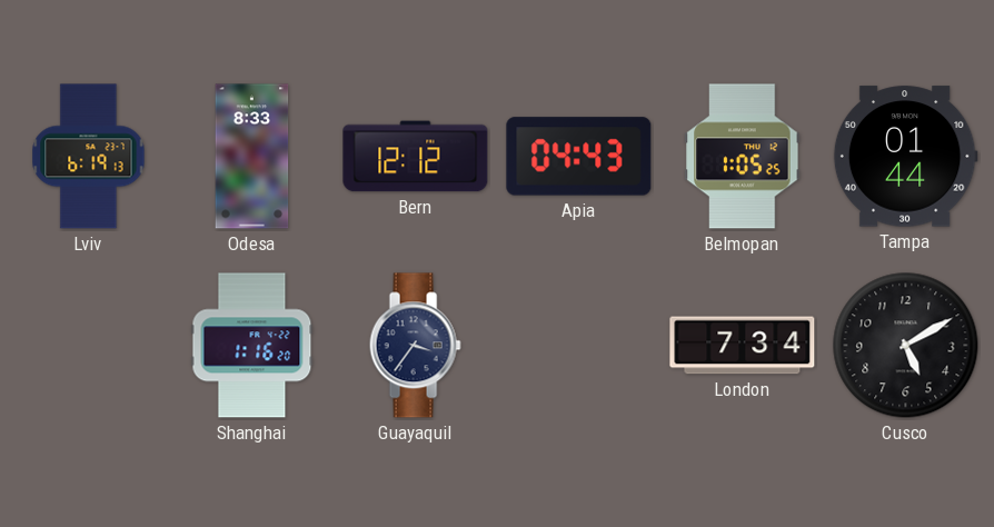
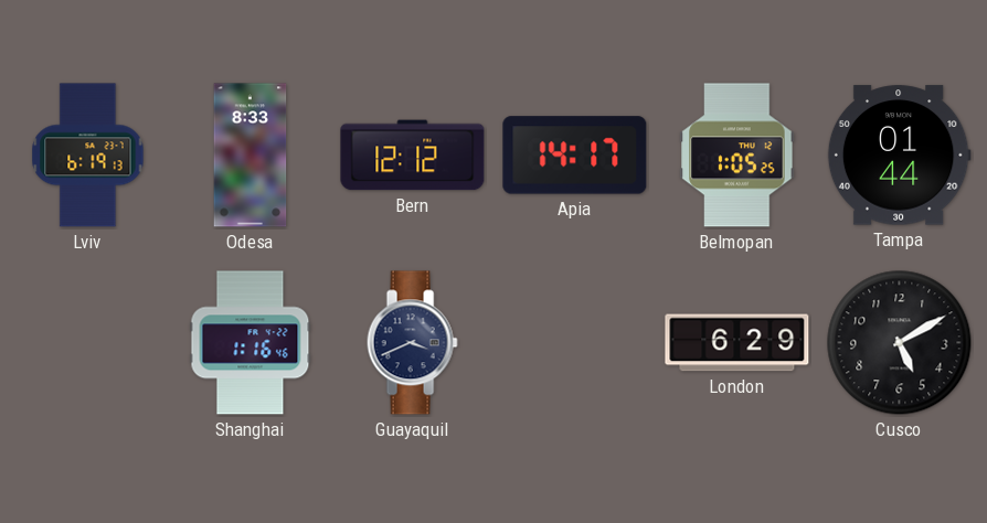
Apia: 04:43 -> 14:17 (575, 156)
Shanghai: 1:16:20 -> 1:16:46 (251, 343)
Guayaquil: 3:36 -> 3:41 (412, 343)
London: 7:34 -> 6:29 (737, 343)
